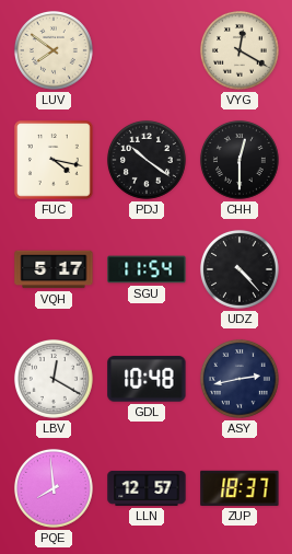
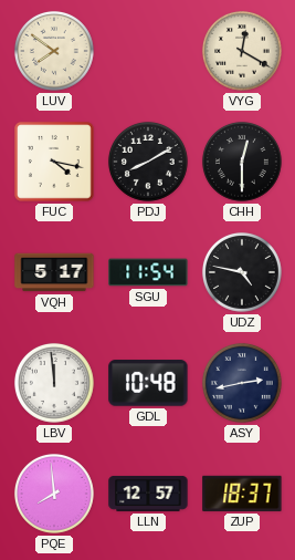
PDJ: 10:21 -> 8:10 (148, 162)
UDZ: 4:23 -> 4:47 (242, 272)
LBV: 12:20 -> 11:59 (54, 383)
